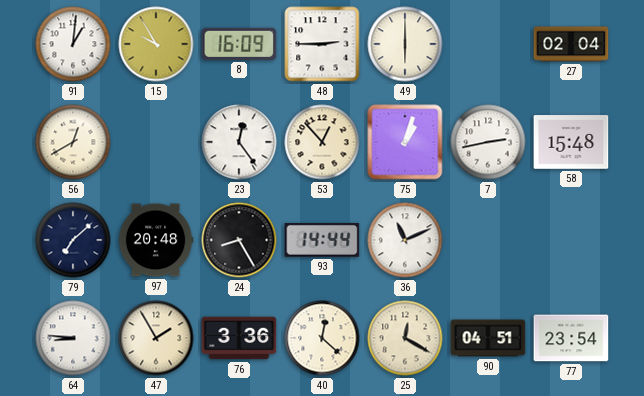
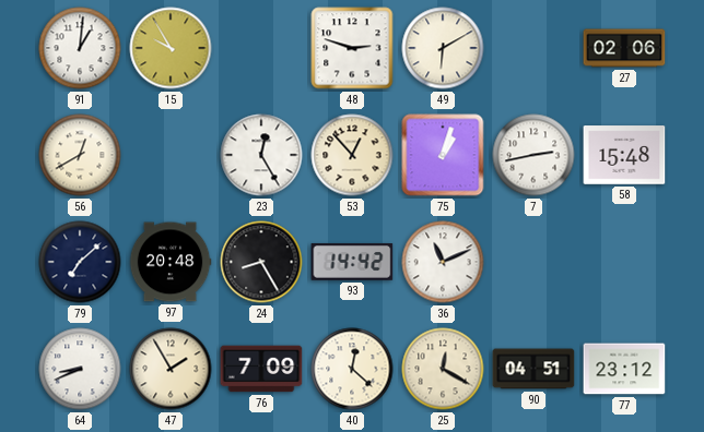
8: 16:09 -> none (239, 44)
48: 2:45 -> 2:48 (352, 48)
49: 6:00 -> 6:10 (443, 48)
27: 02:04 -> 02:06 (624, 48)
23: 12:24 -> 12:25 (261, 155)
93: 14:44 -> 14:42 (352, 262)
64: 8:46 -> 8:41 (80, 369)
76: 3:36 -> 7:09 (261, 369)
77: 23:54 -> 23:12 (624, 369)
